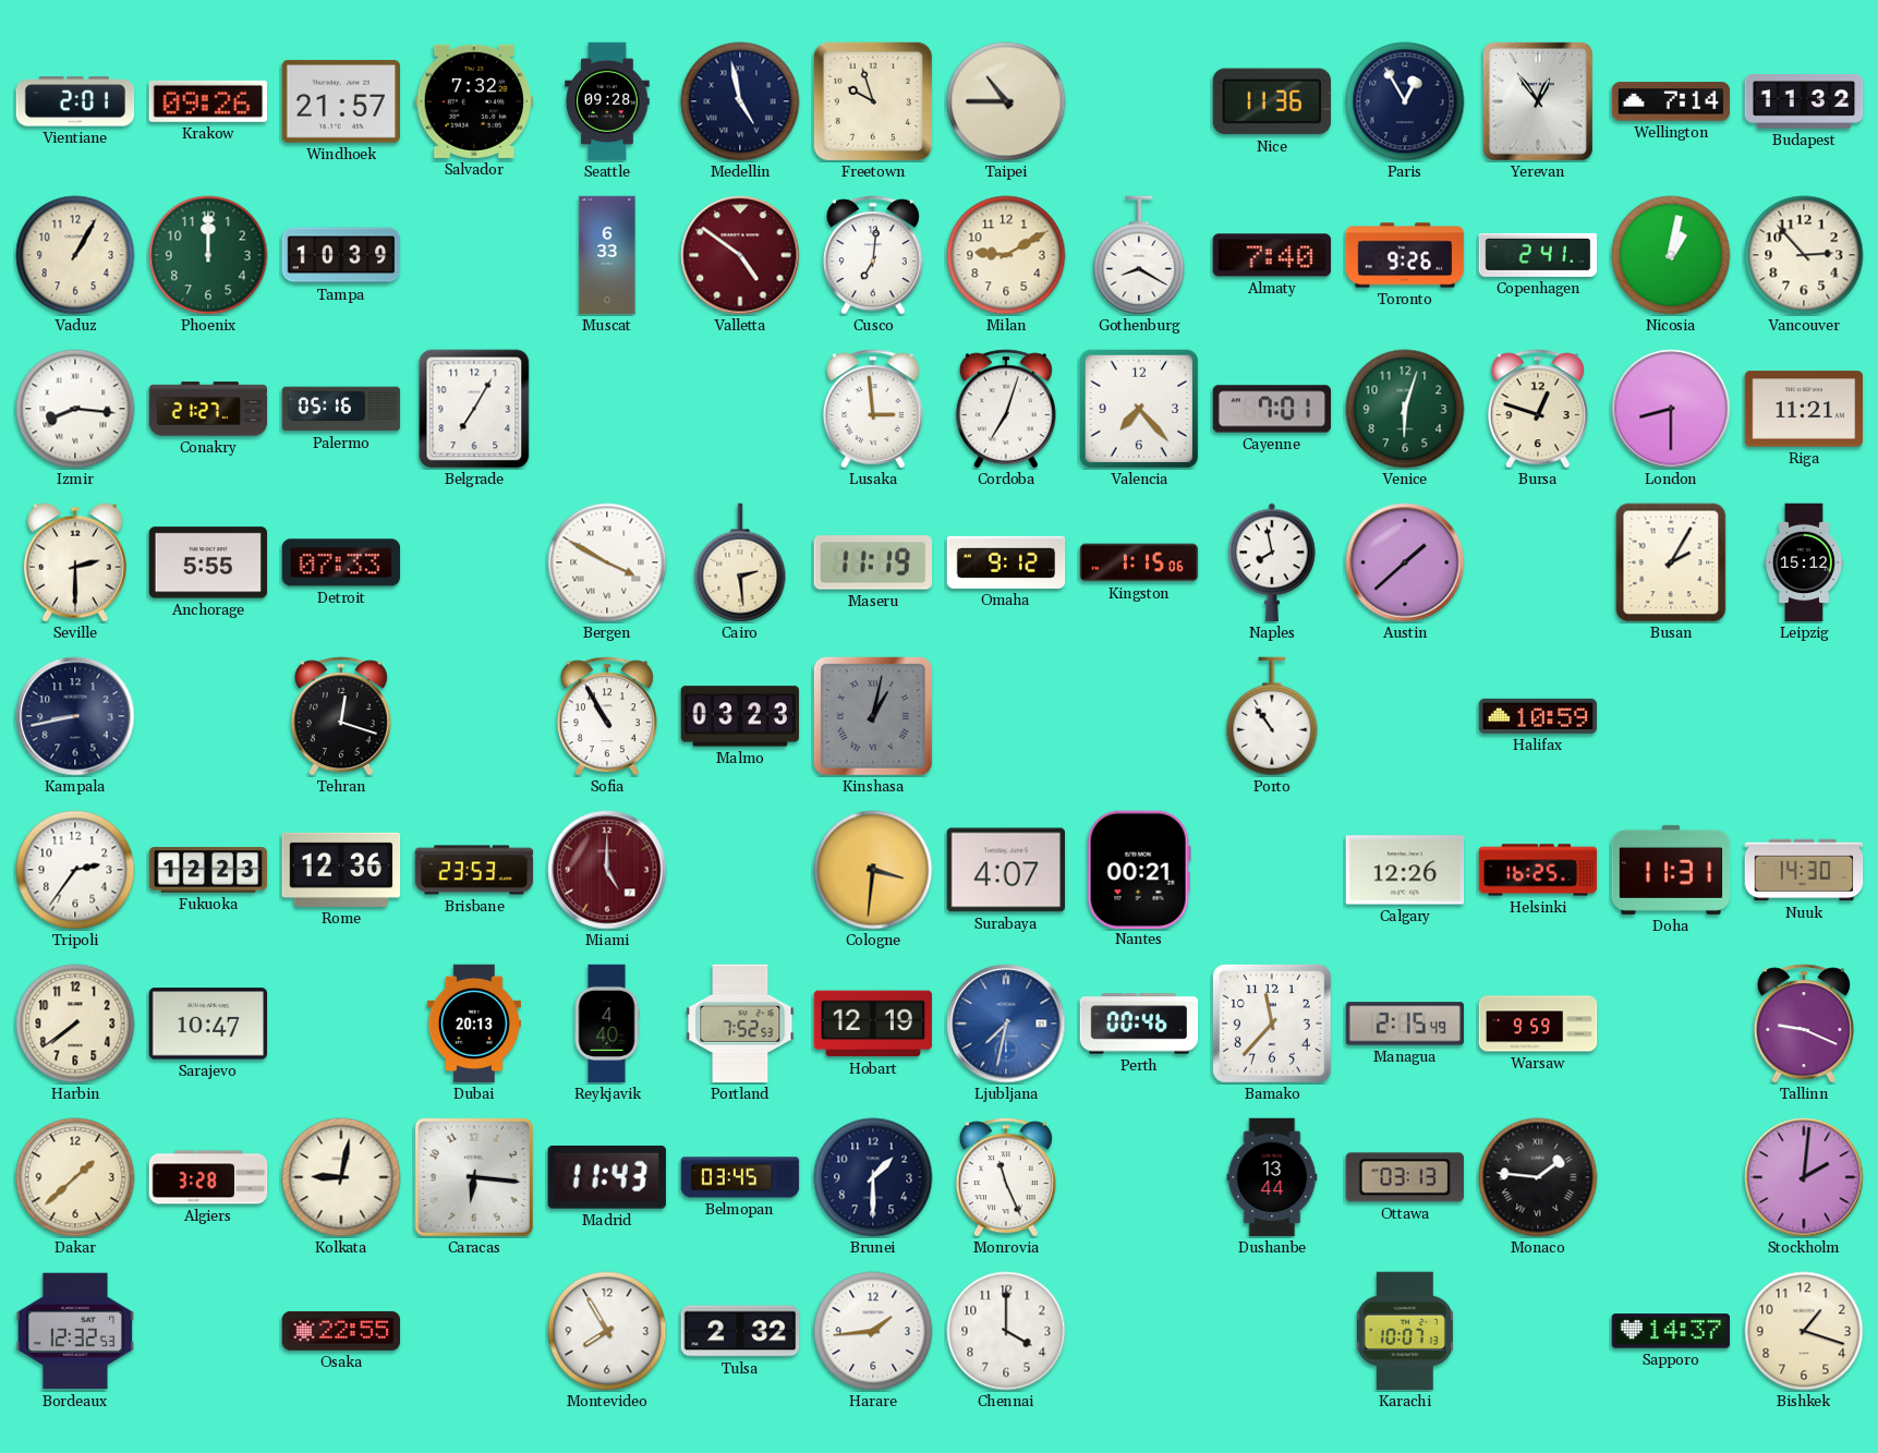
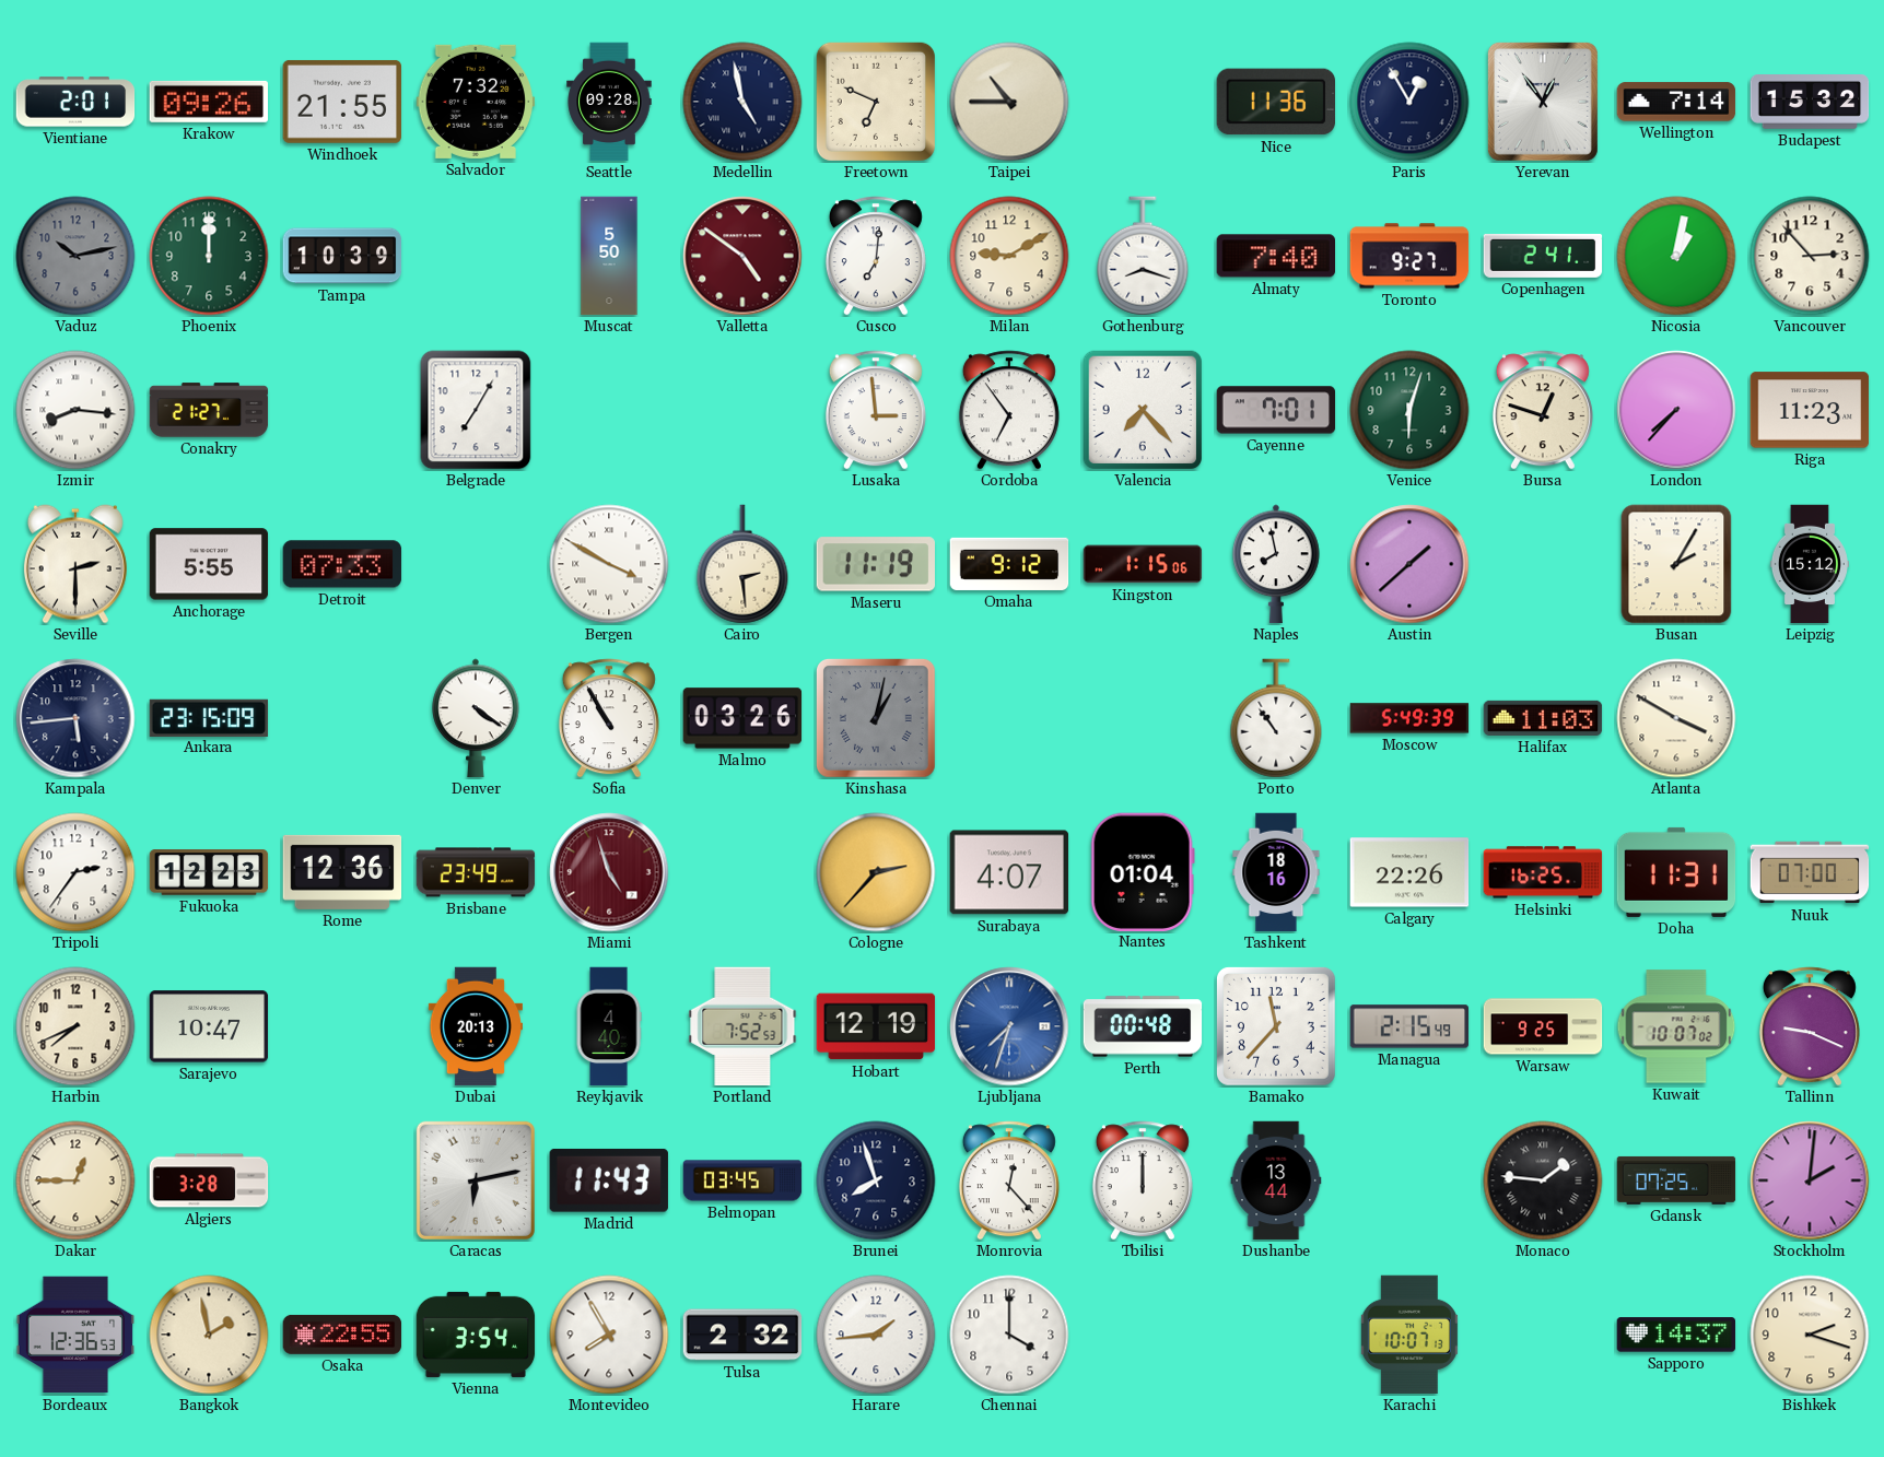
Windhoek: 21:57 -> 21:55 (342, 102)
Freetown: 9:57 -> 6:49 (876, 102)
Budapest: 11:32 -> 15:32 (1810, 103)
Vaduz: 1:05 -> 10:13 (75, 256)
Vaduz dial: cream -> grey (75, 256)
Muscat: 6:33 -> 5:50 (609, 256)
Gothenburg: 8:20 -> 8:18 (1143, 256)
Toronto: 9:26 -> 9:27 (1409, 256)
Palermo: 05:16 -> none (341, 409)
Cordoba: 7:03 -> 6:54 (1009, 410)
London: 8:30 -> 7:37 (1676, 410)
Riga: 11:21 -> 11:23 (1810, 410)
Kampala: 8:43 -> 5:44 (75, 718)
Ankara: none -> 23:15 (209, 717)
Tehran: 12:18 -> none (341, 716)
Denver: none -> 4:21 (476, 718)
Malmo: 03:23 -> 03:26 (742, 718)
Moscow: none -> 5:49 (1409, 718)
Halifax: 10:59 -> 11:03 (1543, 718)
Atlanta: none -> 3:50 (1676, 718)
Brisbane: 23:53 -> 23:49 (476, 872)
Miami: 5:00 -> 4:57 (609, 872)
Cologne: 3:31 -> 2:37 (876, 872)
Nantes: 00:21 -> 01:04 (1143, 871)
Tashkent: none -> 18:16 (1276, 872)
Calgary: 12:26 -> 22:26 (1409, 872)
Nuuk: 14:30 -> 07:00 (1810, 872)
Harbin: 7:39 -> 7:41 (75, 1026)
Ljubljana: 7:32 -> 7:33 (1009, 1026)
Perth: 00:46 -> 00:48 (1143, 1026)
Warsaw: 9:59 -> 9:25 (1543, 1026)
Kuwait: none -> 10:07 (1676, 1026)
Dakar: 1:38 -> 12:45 (75, 1180)
Kolkata: 9:02 -> none (341, 1177)
Caracas: 6:16 -> 6:13 (476, 1180)
Brunei: 1:30 -> 7:57 (876, 1180)
Monrovia: 11:26 -> 12:23 (1009, 1180)
Tbilisi: none -> 12:00 (1143, 1180)
Ottawa: 03:13 -> none (1405, 1177)
Gdansk: none -> 07:25 (1676, 1180)
Bordeaux: 12:32 -> 12:36 (75, 1335)
Bangkok: none -> 1:58 (209, 1335)
Vienna: none -> 3:54 (476, 1335)
Bishkek: 1:18 -> 2:18 (1810, 1335)
